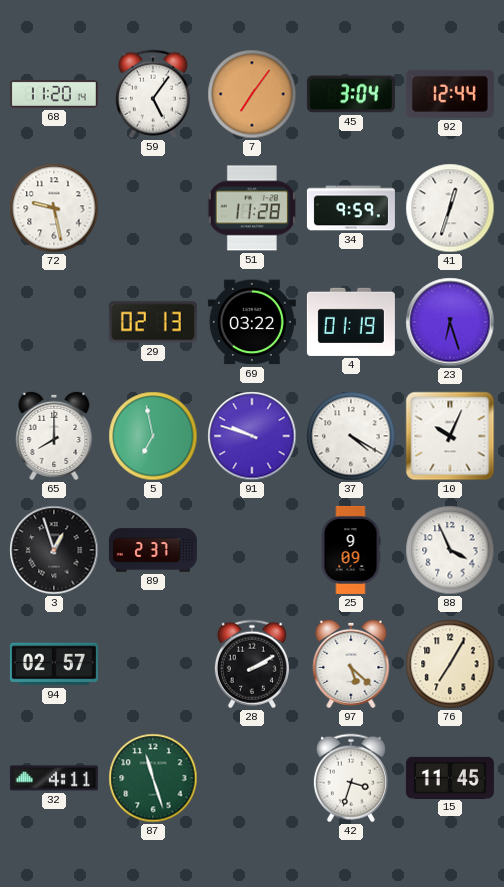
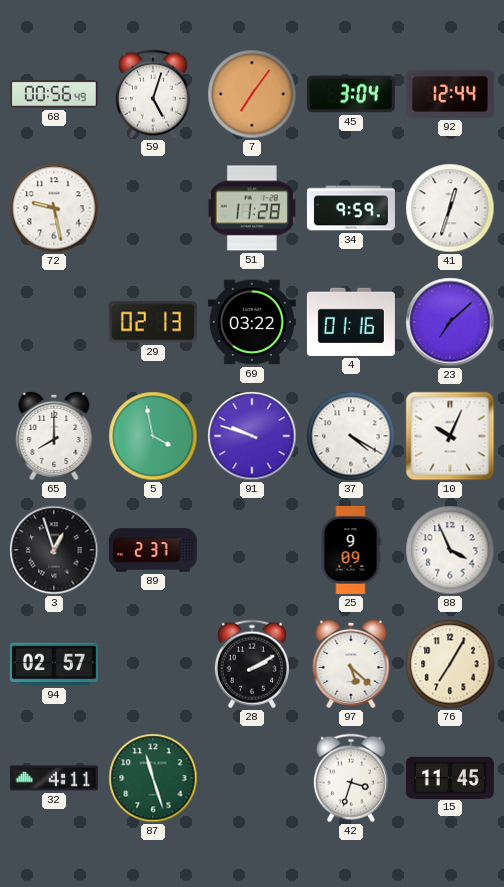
68: 11:20 -> 00:56 (54, 94)
59: 5:06 -> 5:03 (153, 94)
4: 01:19 -> 01:16 (351, 322)
23: 6:27 -> 7:08 (450, 322)
5: 6:58 -> 3:58 (153, 436)
